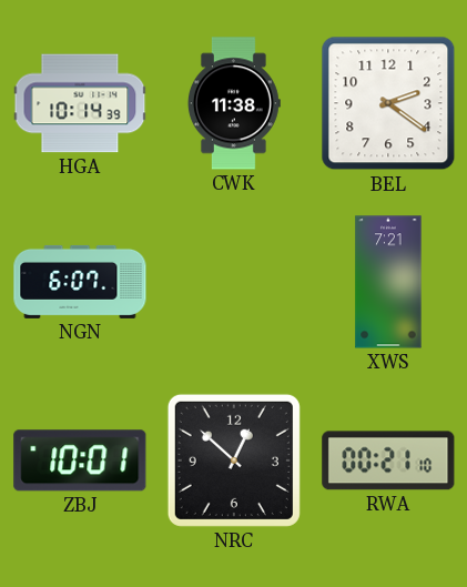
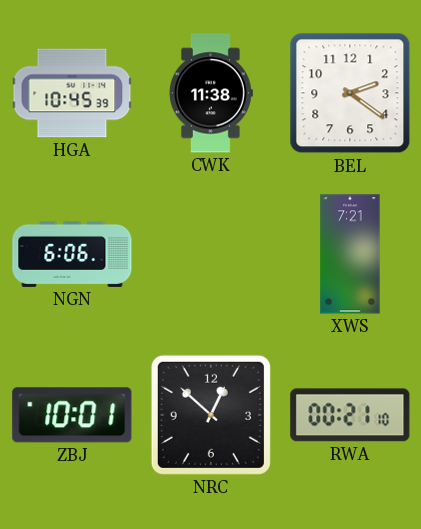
HGA: 10:14 -> 10:45 (72, 93)
NGN: 6:07 -> 6:06 (72, 254)
